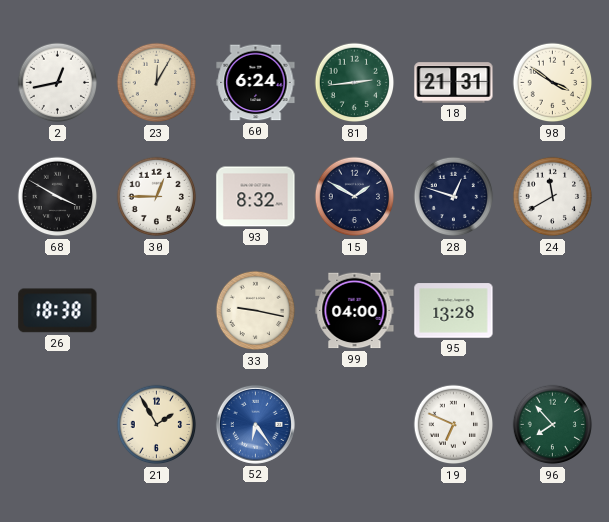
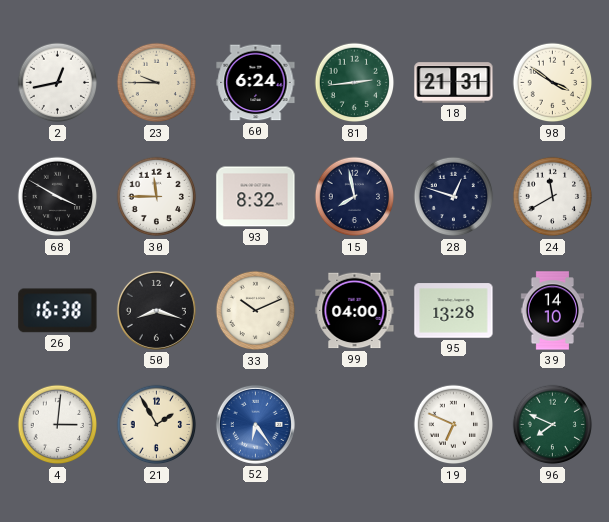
23: 12:05 -> 9:45 (157, 83)
30: 12:45 -> 11:45 (157, 197)
15: 1:50 -> 7:58 (355, 197)
26: 18:38 -> 16:38 (58, 311)
50: none -> 8:18 (156, 310)
33: 9:17 -> 10:11 (256, 311)
39: none -> 14:10 (552, 311)
4: none -> 3:01 (58, 425)
96: 7:53 -> 7:49 (553, 425)
